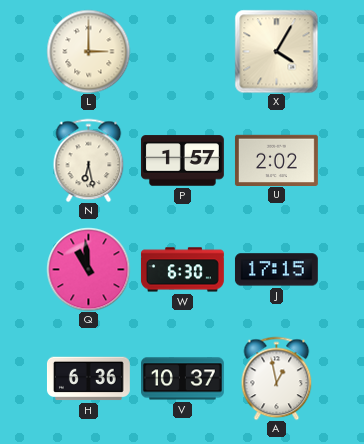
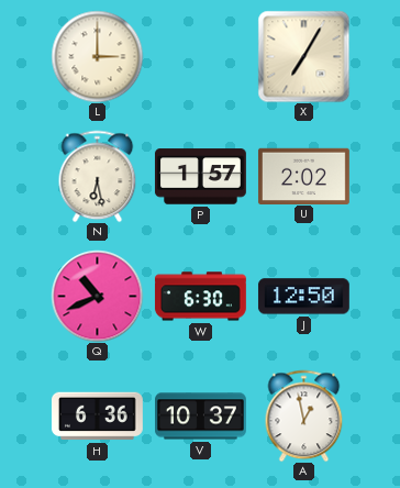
X: 4:05 -> 7:05 (303, 56)
Q: 10:59 -> 10:41 (97, 296)
J: 17:15 -> 12:50 (303, 297)
